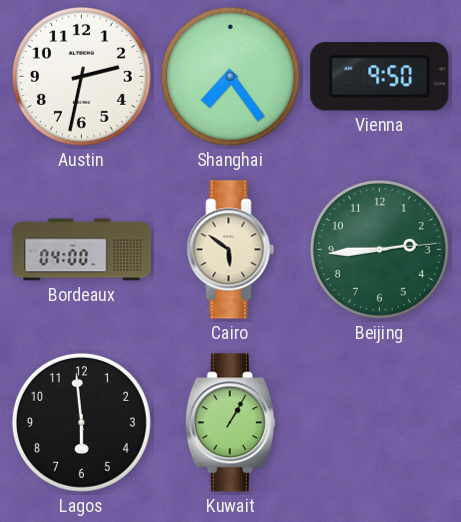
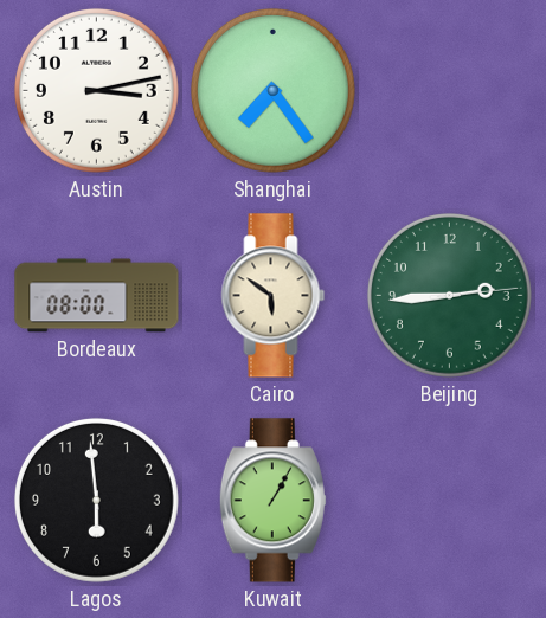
Austin: 2:32 -> 3:13 (96, 90)
Vienna: 9:50 -> none (380, 77)
Bordeaux: 04:00 -> 08:00 (97, 296)
